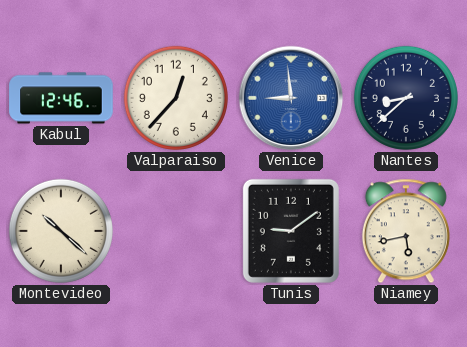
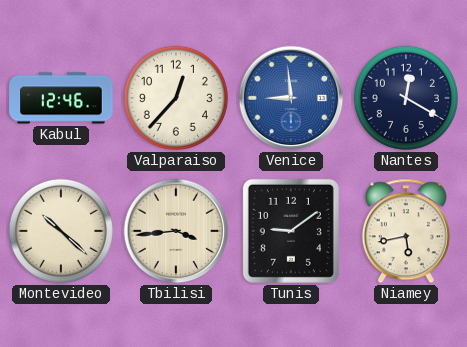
Nantes: 8:38 -> 12:20 (406, 98)
Tbilisi: none -> 3:44 (176, 231)
